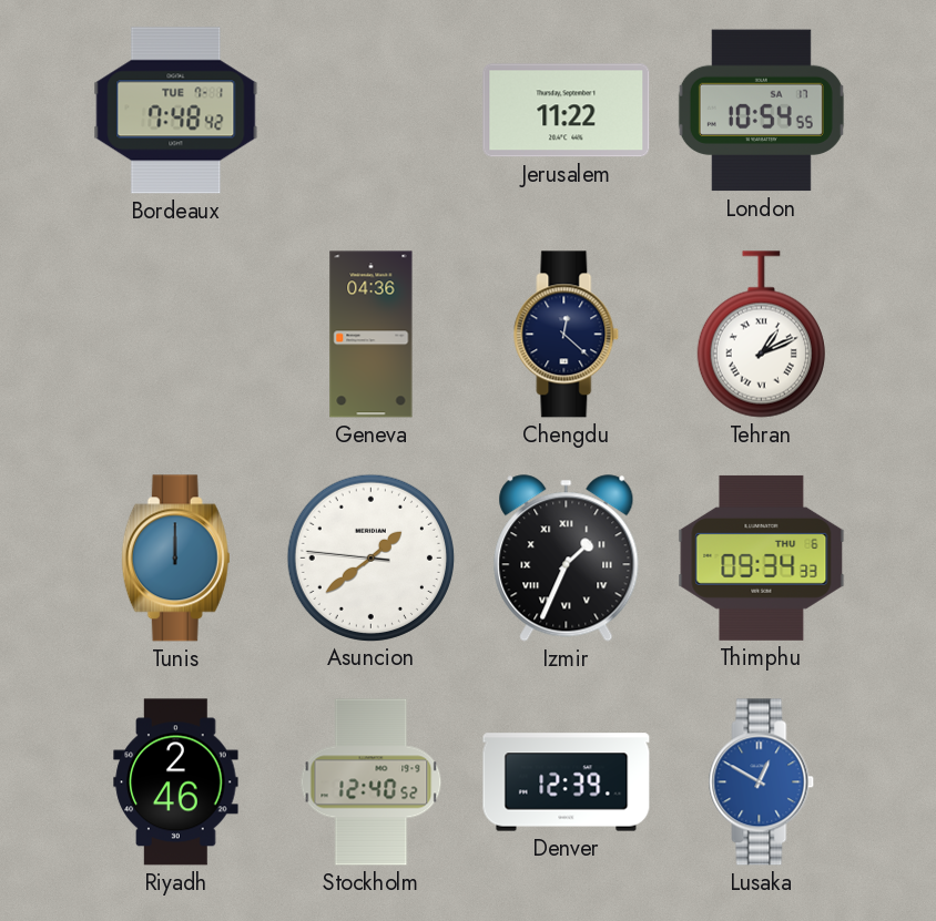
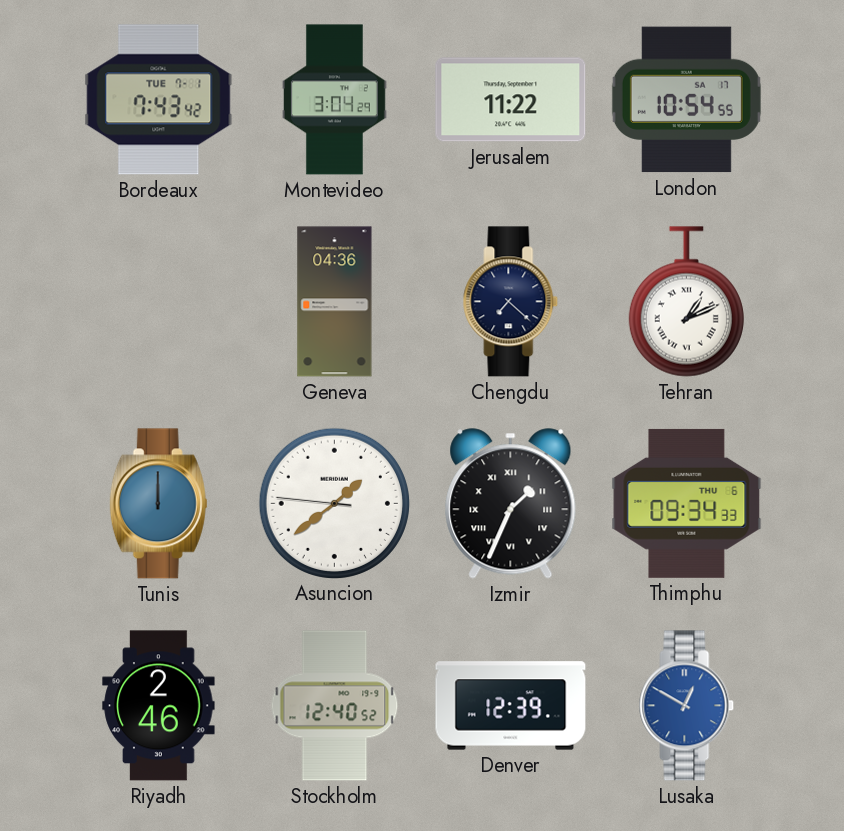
Bordeaux: 7:48 -> 7:43 (159, 100)
Montevideo: none -> 3:04 (334, 100)
Chengdu: 12:22 -> 7:22 (511, 302)
